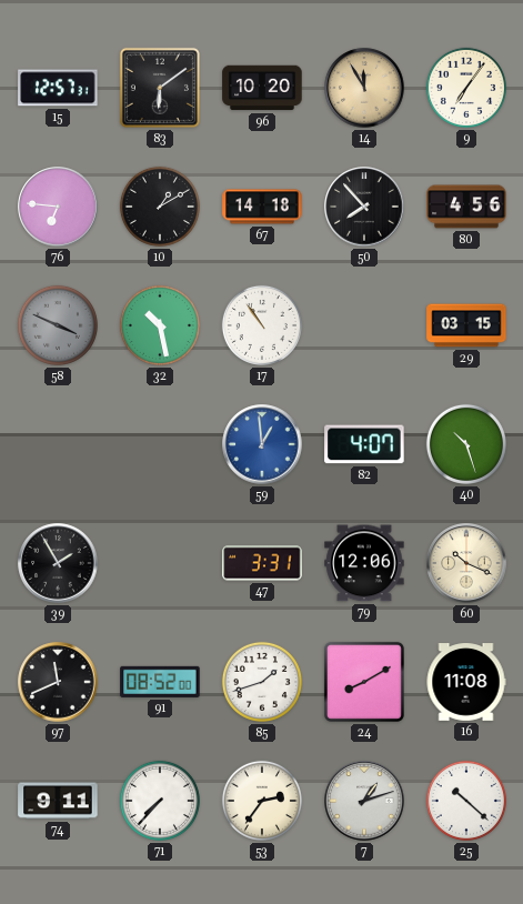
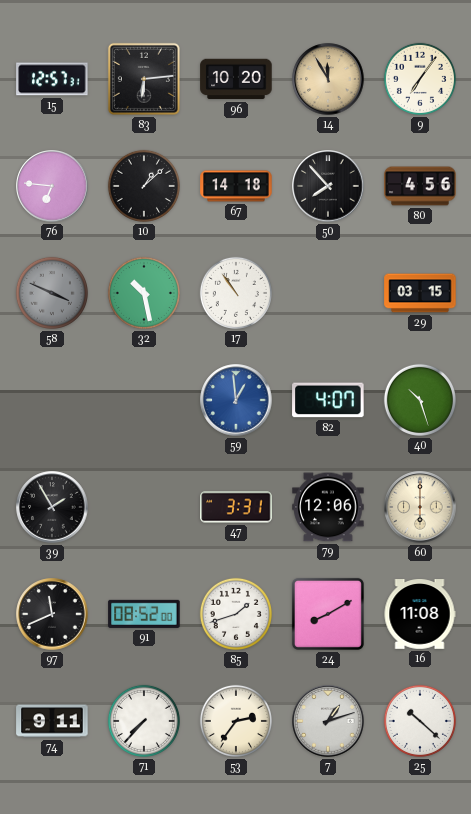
83: 6:09 -> 6:14 (144, 79)
10: 1:10 -> 1:08 (144, 186)
60: 10:19 -> 6:00 (420, 507)
